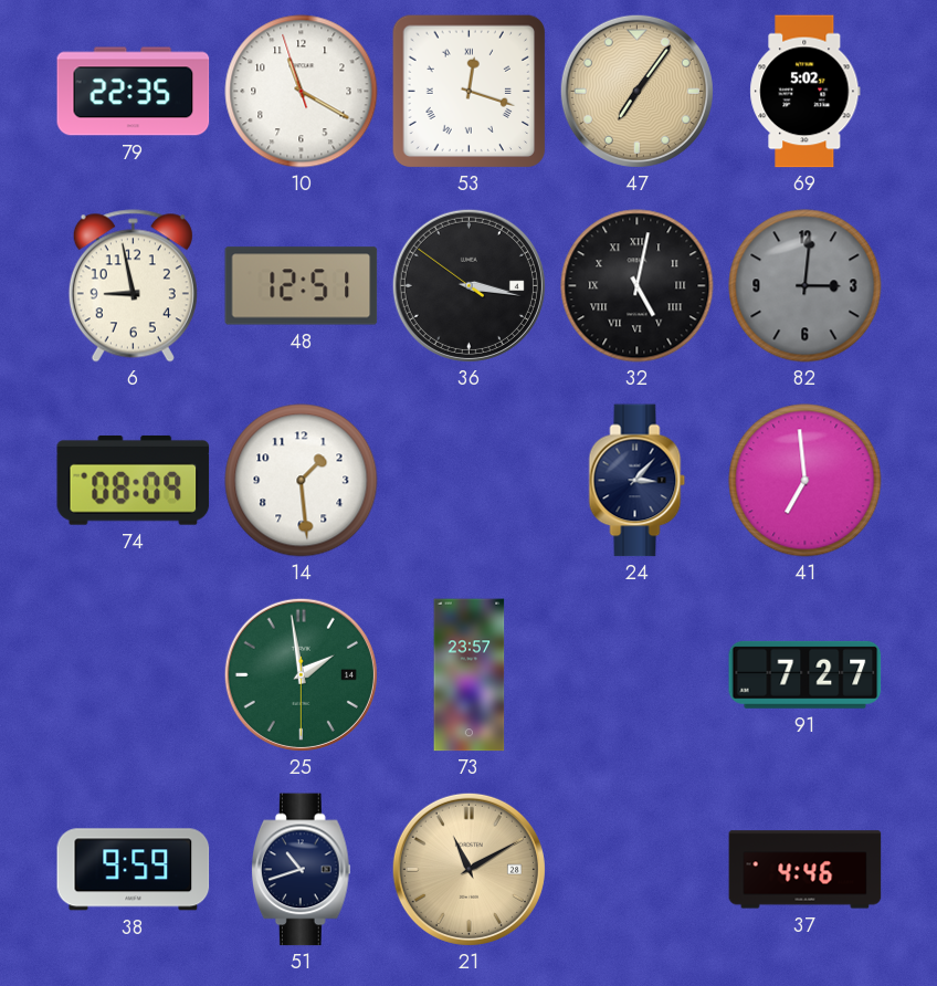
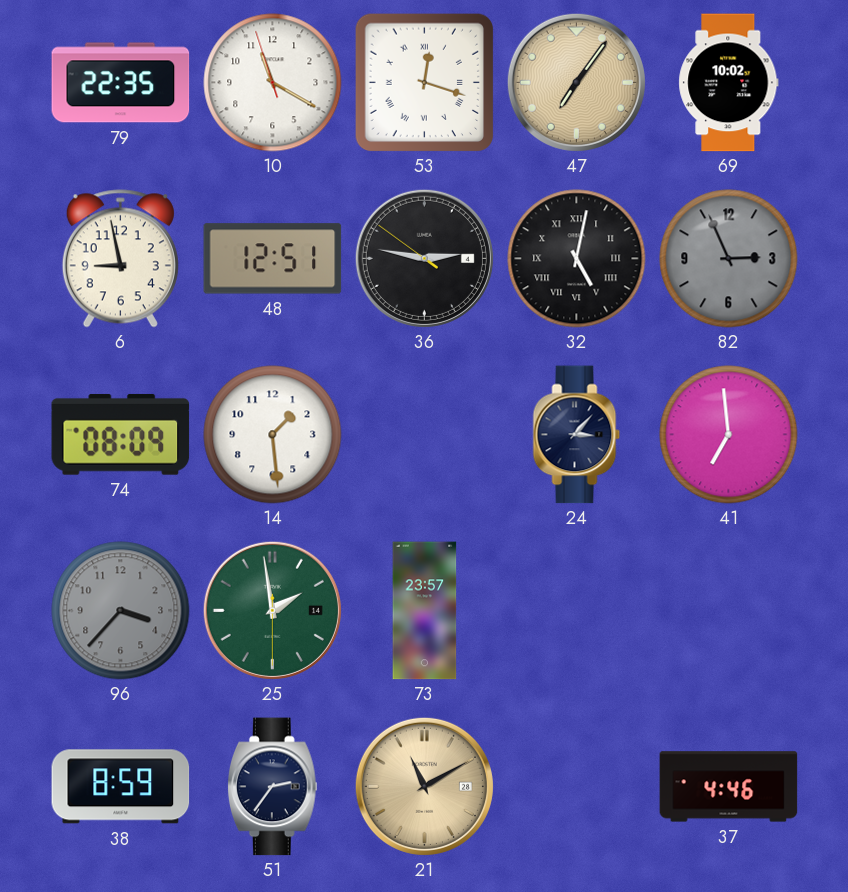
69: 5:02 -> 10:02 (729, 83)
36: 3:16 -> 2:46 (424, 258)
82: 3:01 -> 2:56 (729, 259)
96: none -> 3:37 (121, 611)
91: 7:27 -> none (806, 674)
38: 9:59 -> 8:59 (121, 787)
51: 10:42 -> 2:36 (273, 787)
